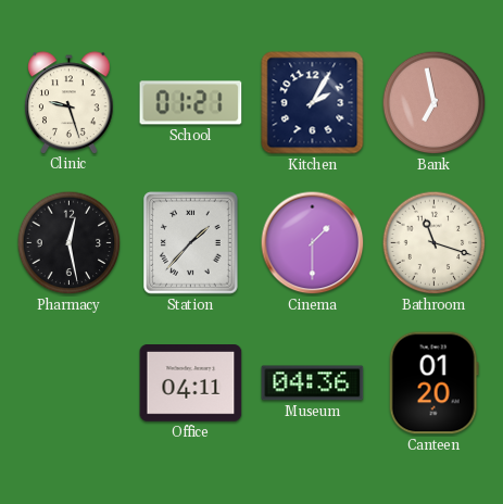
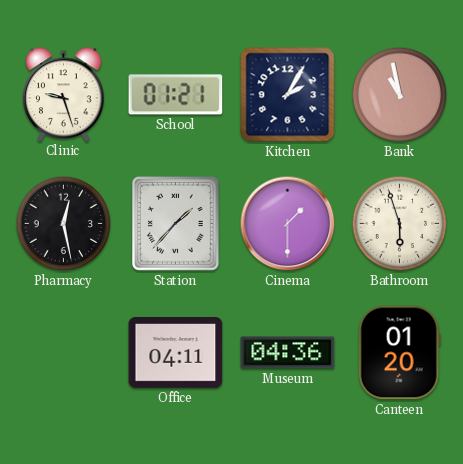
Bank: 6:58 -> 10:58 (400, 95)
Bathroom: 11:18 -> 5:57 (400, 224)
